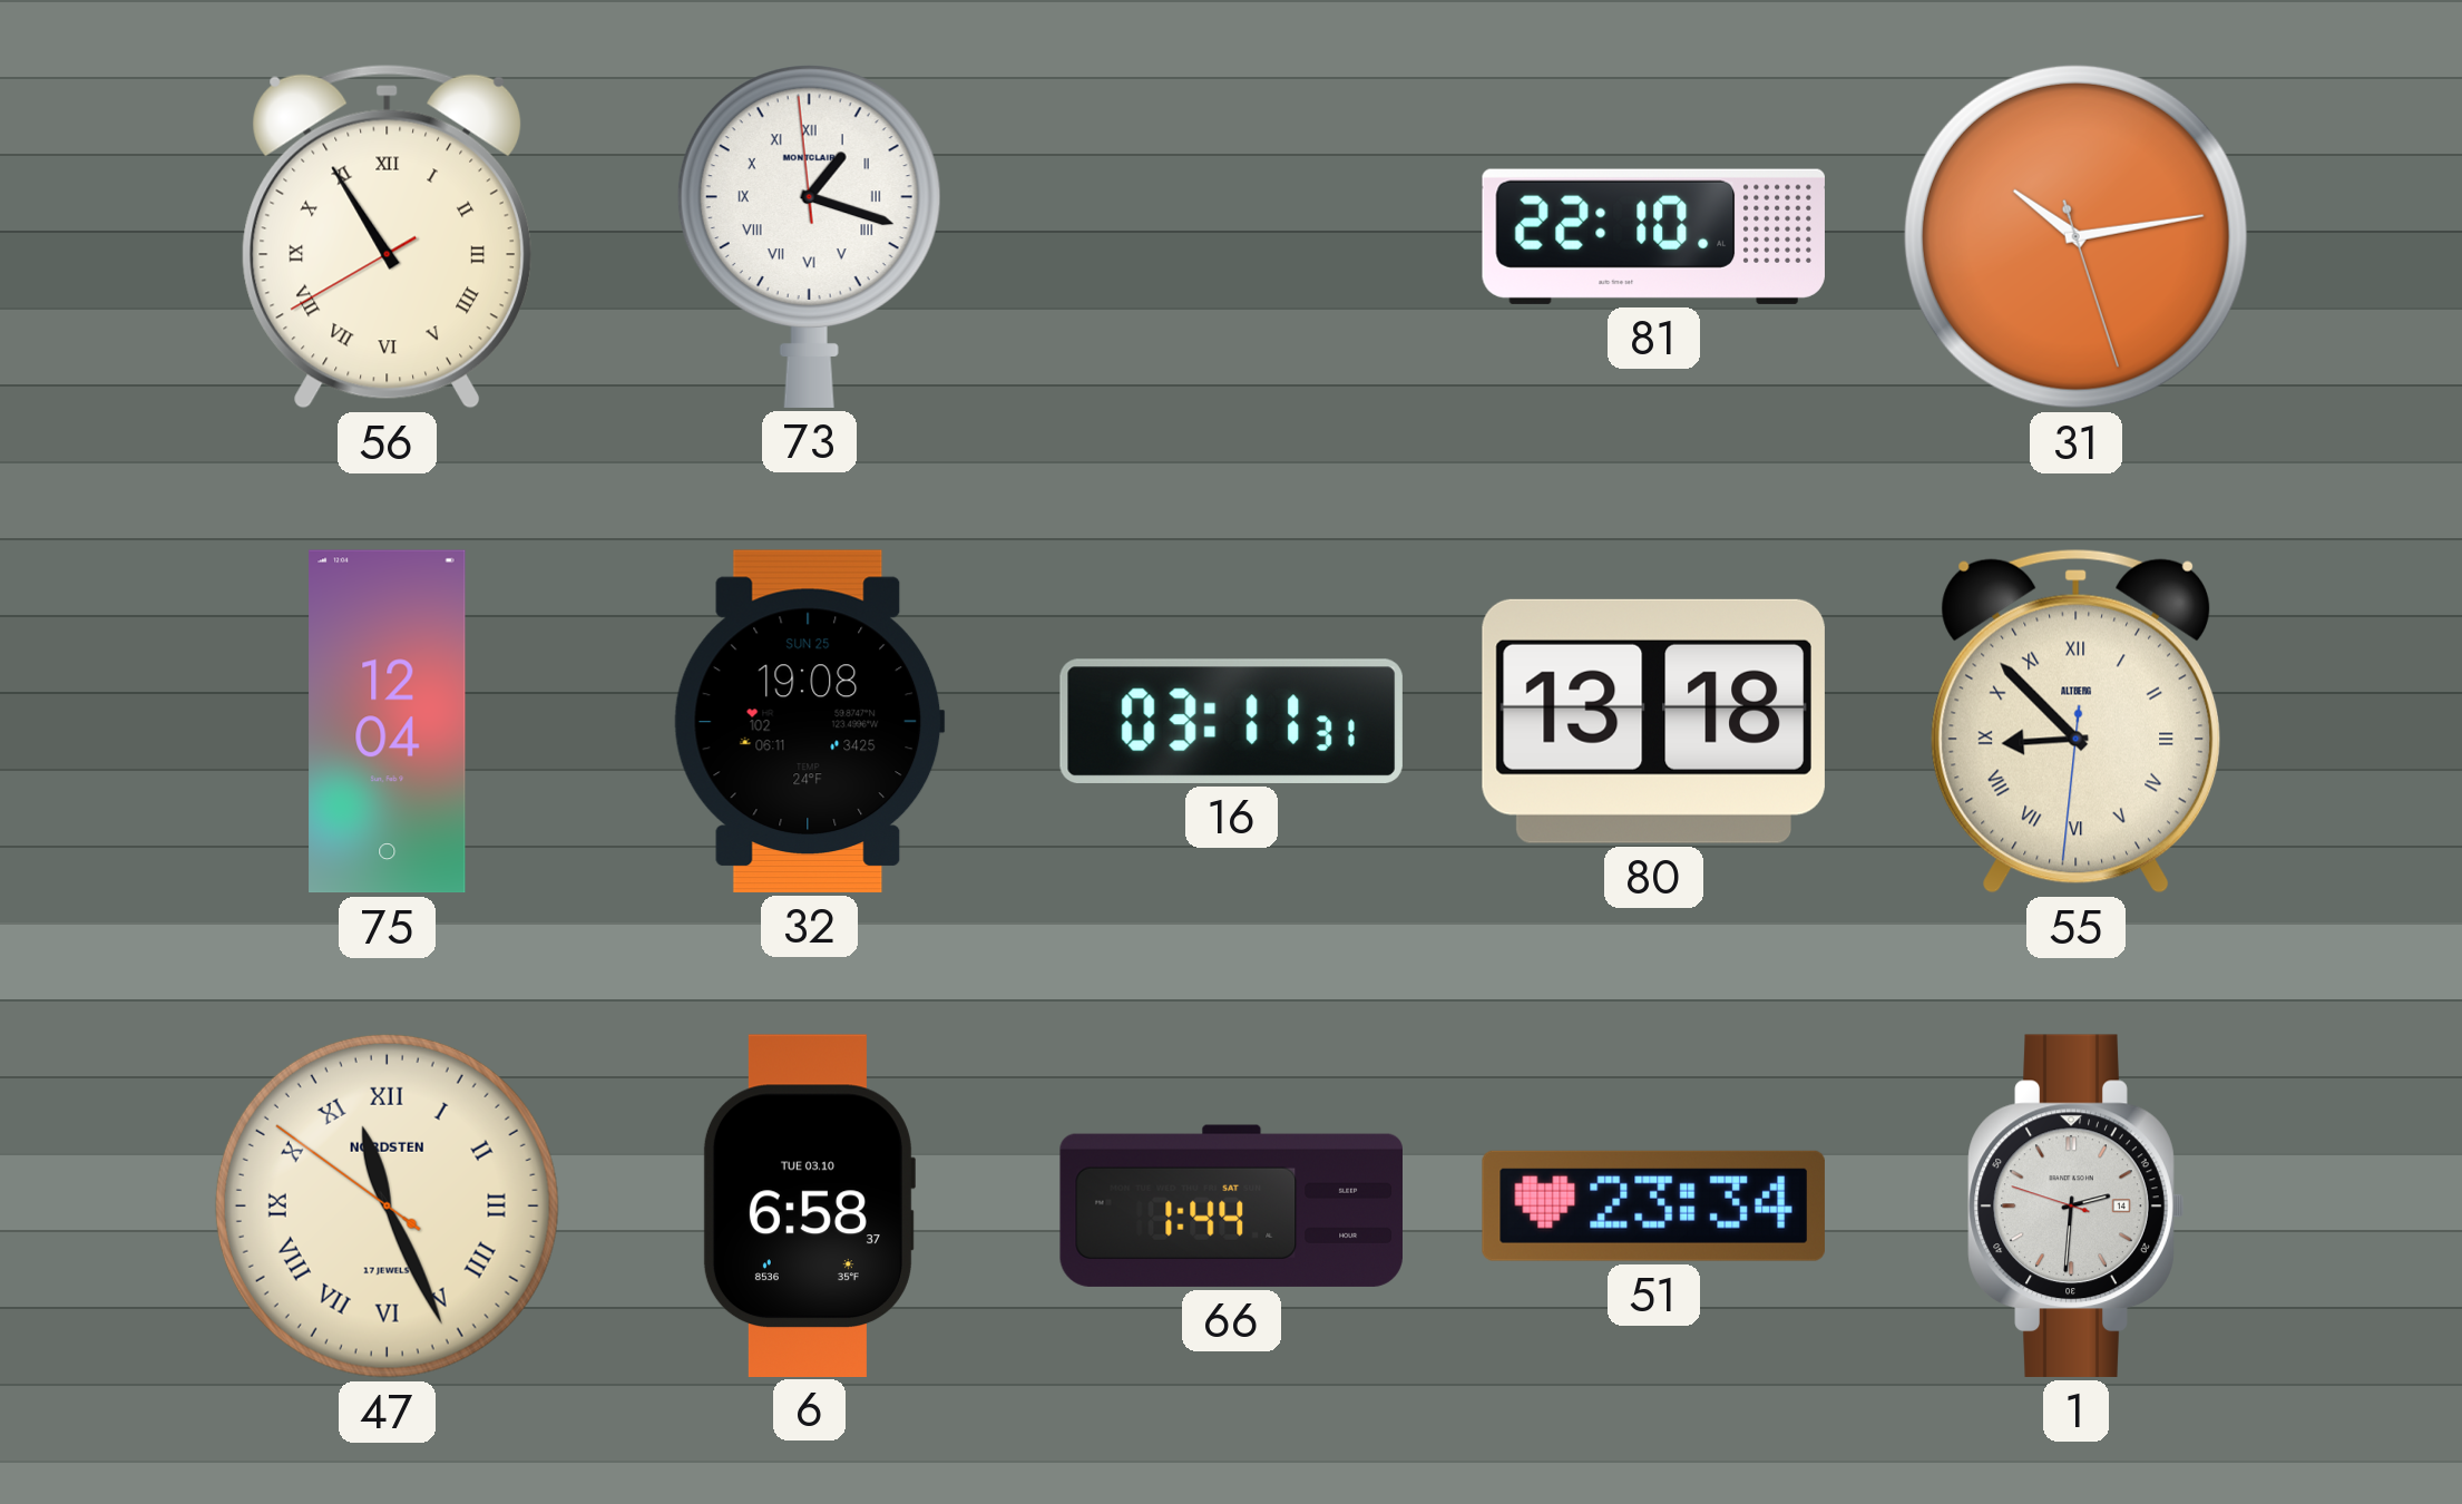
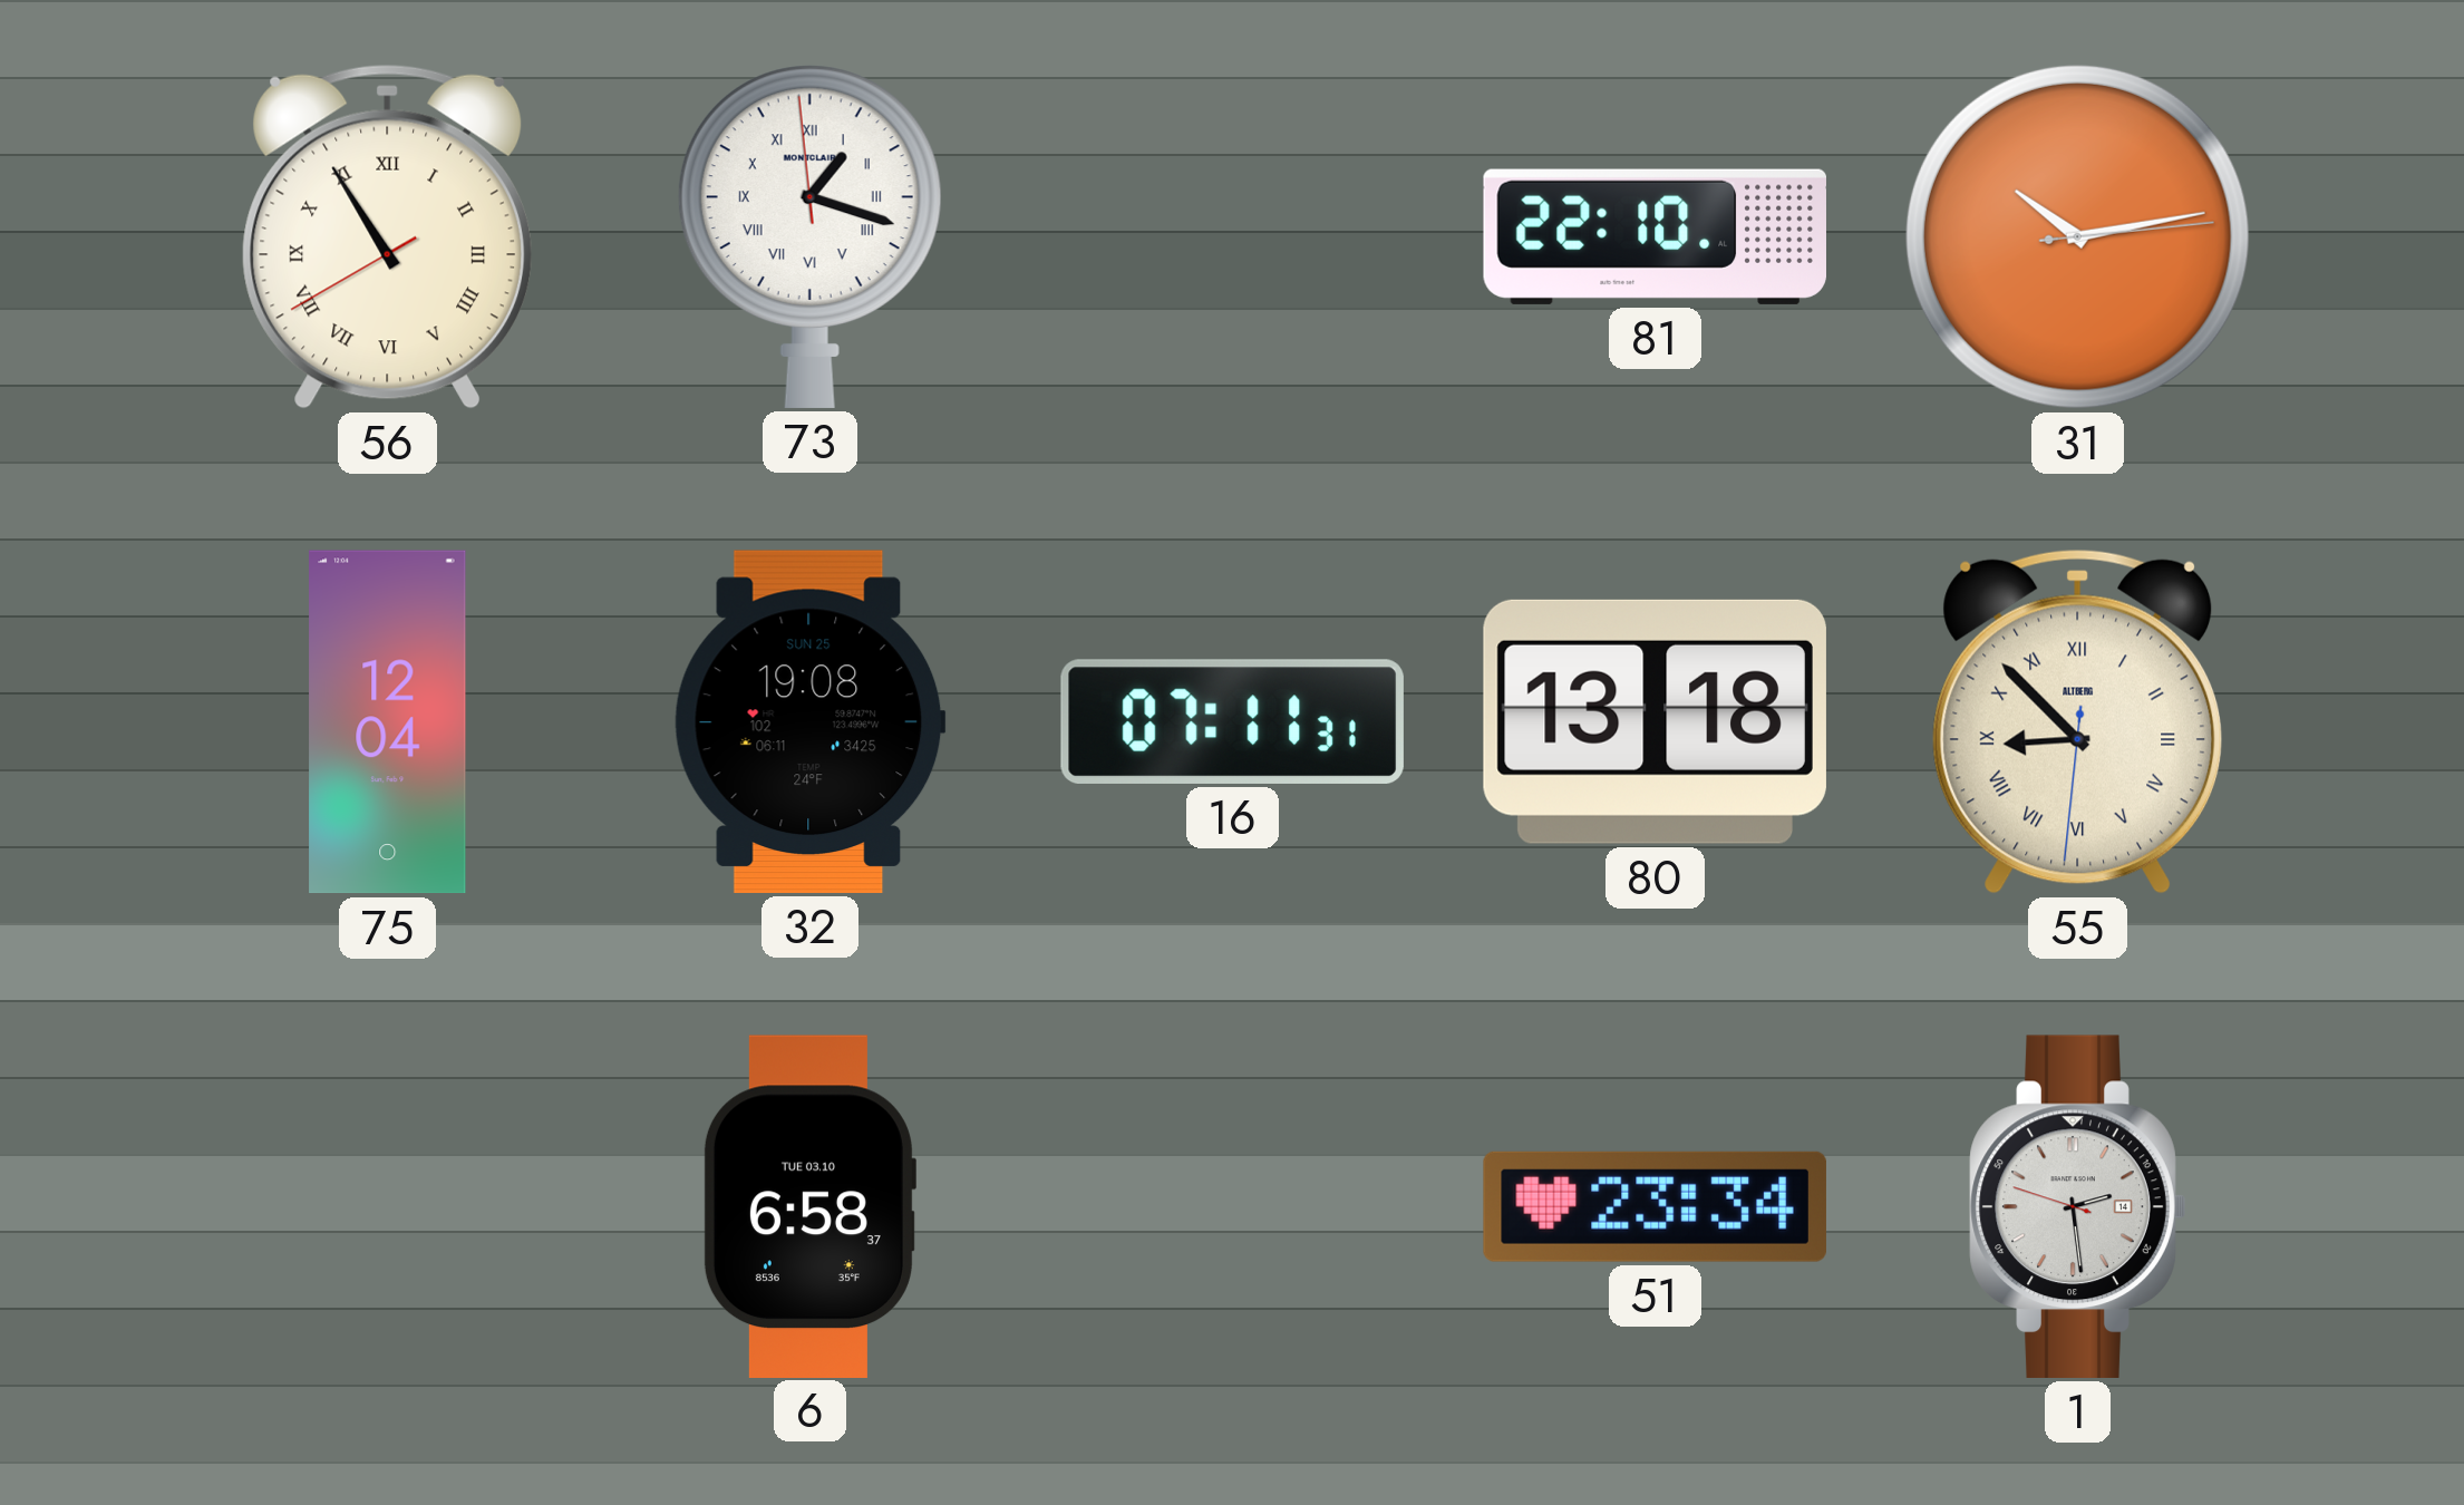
31: 10:13:27 -> 10:13:14 (2077, 236)
16: 03:11 -> 07:11 (1232, 721)
47: 11:25 -> none (387, 1205)
66: 1:44 -> none (1231, 1205)
1: 2:30 -> 2:28 (2078, 1206)
